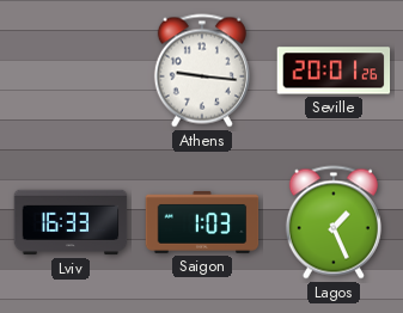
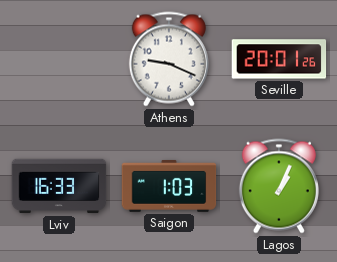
Athens: 9:16 -> 9:19 (169, 59)
Lagos: 1:26 -> 1:04 (279, 186)
